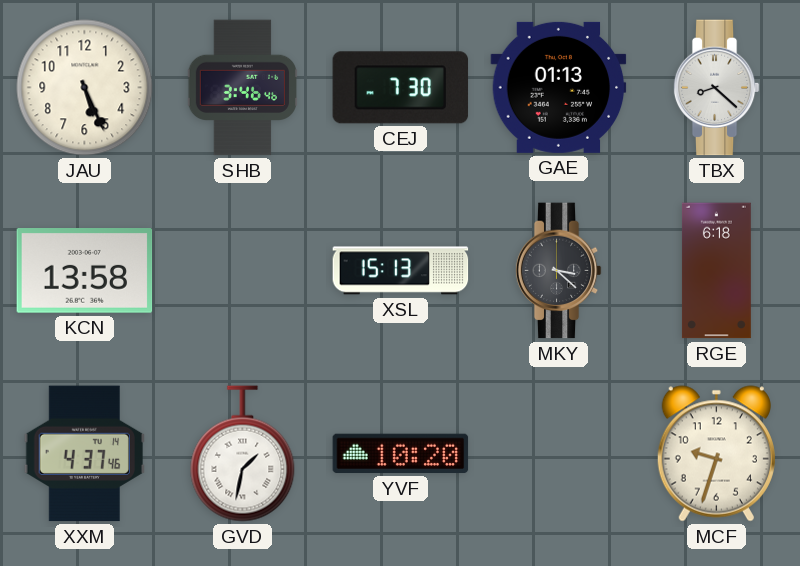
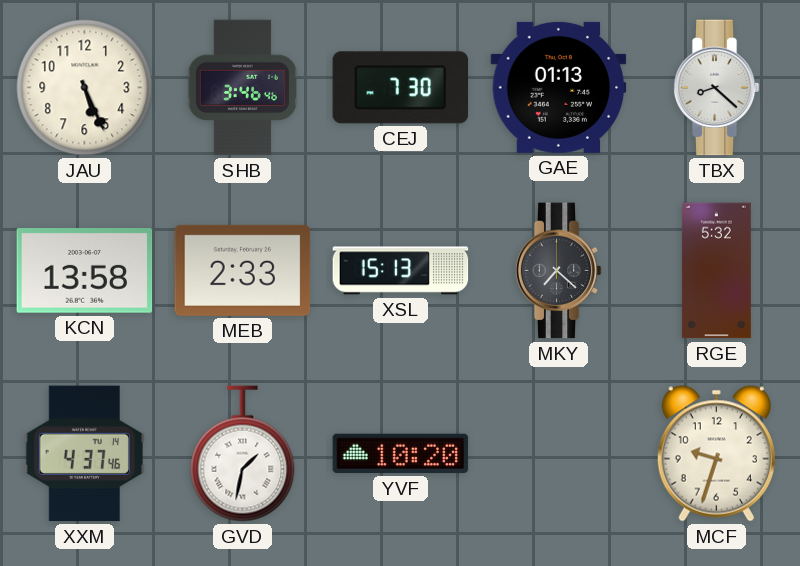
MEB: none -> 2:33 (243, 270)
MKY: 3:22 -> 7:22 (558, 271)
RGE: 6:18 -> 5:32 (716, 271)
